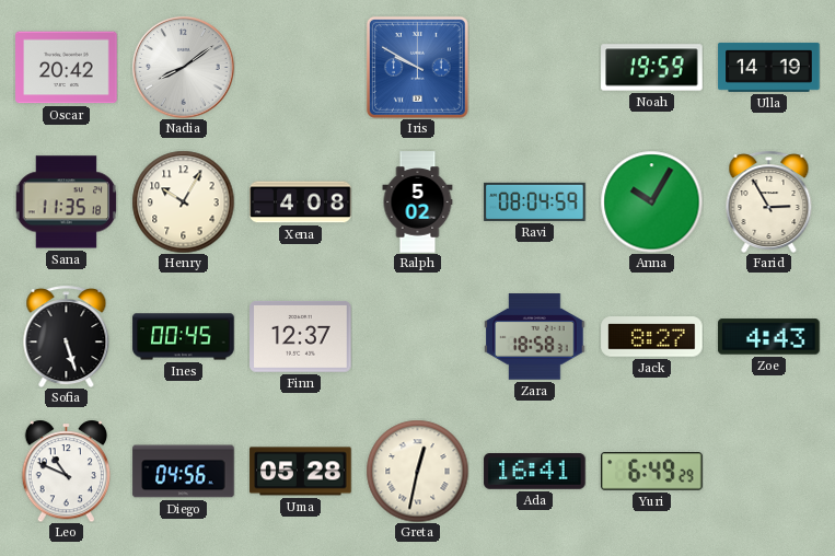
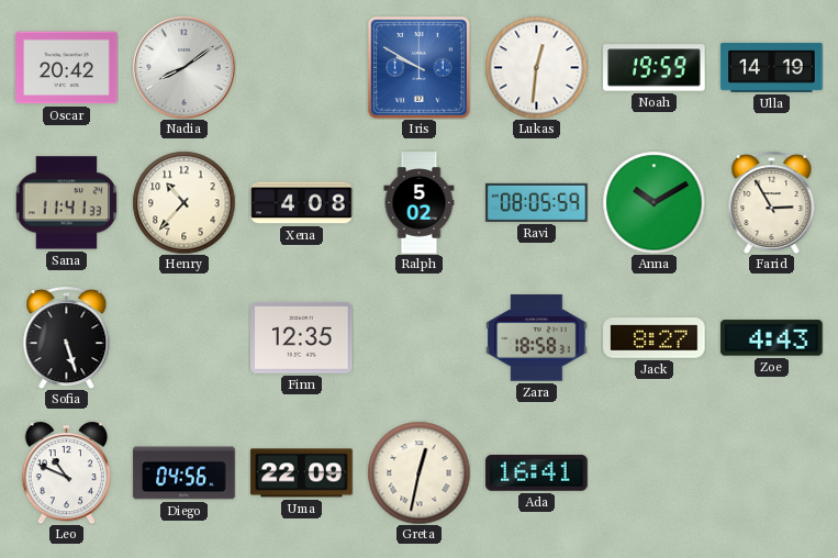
Lukas: none -> 12:31 (536, 67)
Sana: 11:35 -> 11:41 (66, 203)
Henry: 10:05 -> 10:37 (183, 202)
Ravi: 08:04 -> 08:05 (537, 202)
Anna: 10:05 -> 10:10 (653, 202)
Ines: 00:45 -> none (184, 337)
Finn: 12:37 -> 12:35 (302, 338)
Uma: 05:28 -> 22:09 (302, 473)
Yuri: 6:49 -> none (652, 472)
